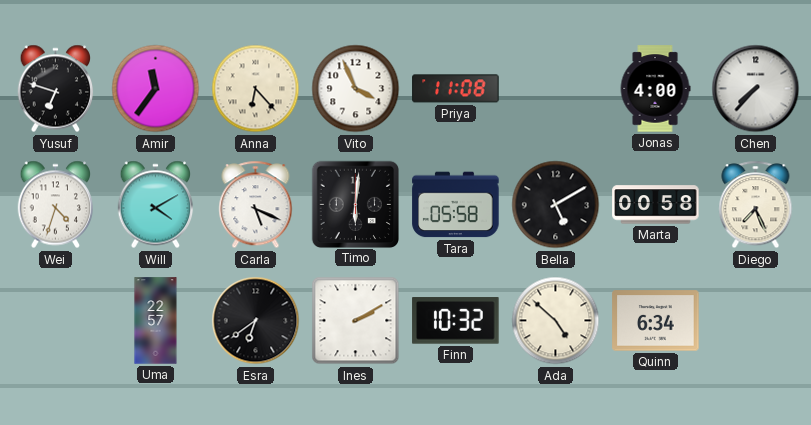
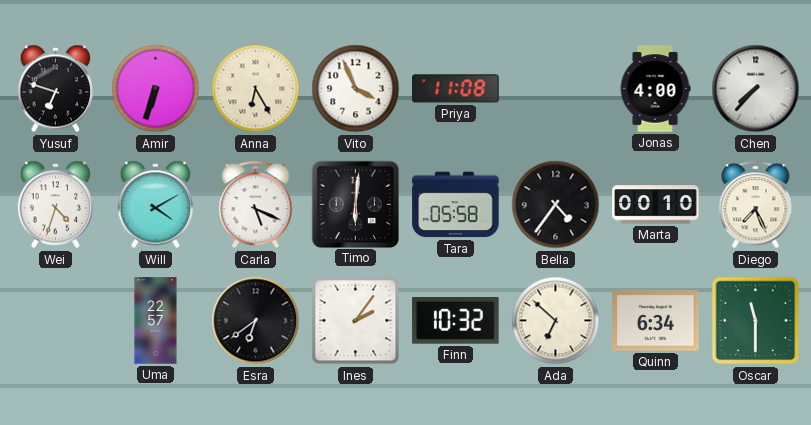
Amir: 11:36 -> 6:33 (156, 89)
Anna: 6:23 -> 6:25 (256, 89)
Bella: 5:10 -> 4:36 (556, 205)
Marta: 00:58 -> 00:10 (656, 205)
Ines: 2:10 -> 2:06 (356, 321)
Ada: 4:52 -> 6:52 (556, 321)
Oscar: none -> 11:30 (756, 321)
